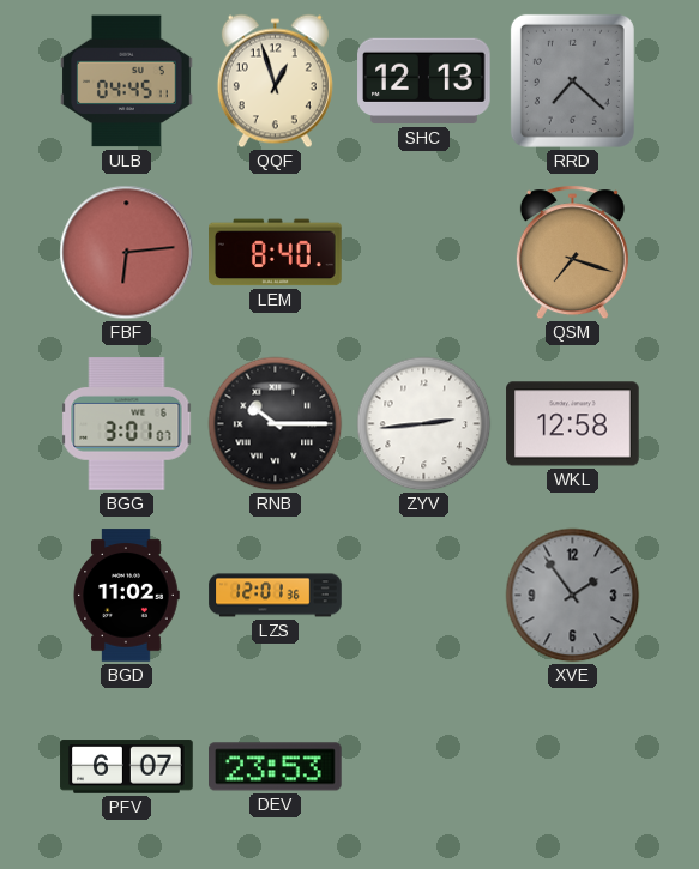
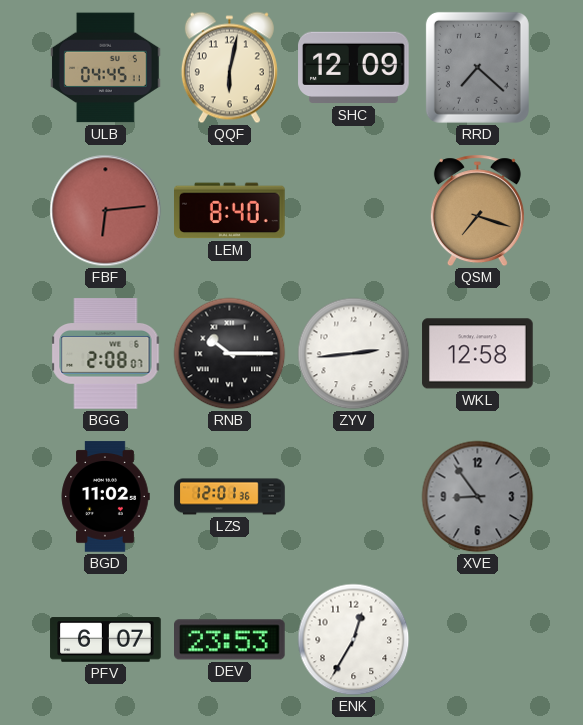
QQF: 12:57 -> 6:02 (229, 68)
SHC: 12:13 -> 12:09 (354, 68)
BGG: 3:01 -> 2:08 (106, 354)
XVE: 1:54 -> 8:54 (478, 497)
ENK: none -> 12:35 (354, 640)
